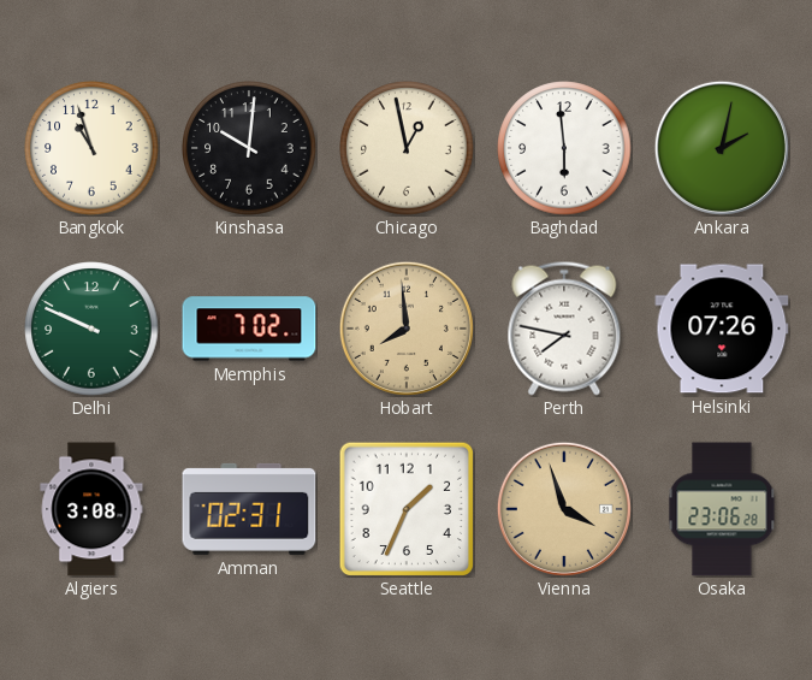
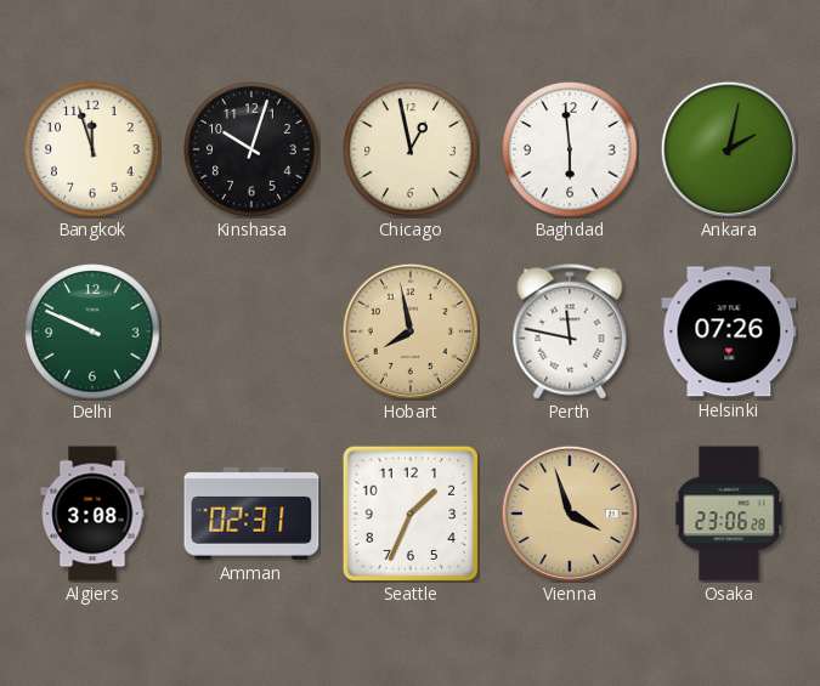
Bangkok: 10:57 -> 11:57 (92, 149)
Kinshasa: 10:01 -> 10:03 (251, 149)
Memphis: 7:02 -> none (249, 329)
Hobart: 7:59 -> 7:58 (411, 331)
Perth: 7:47 -> 11:47 (570, 331)
